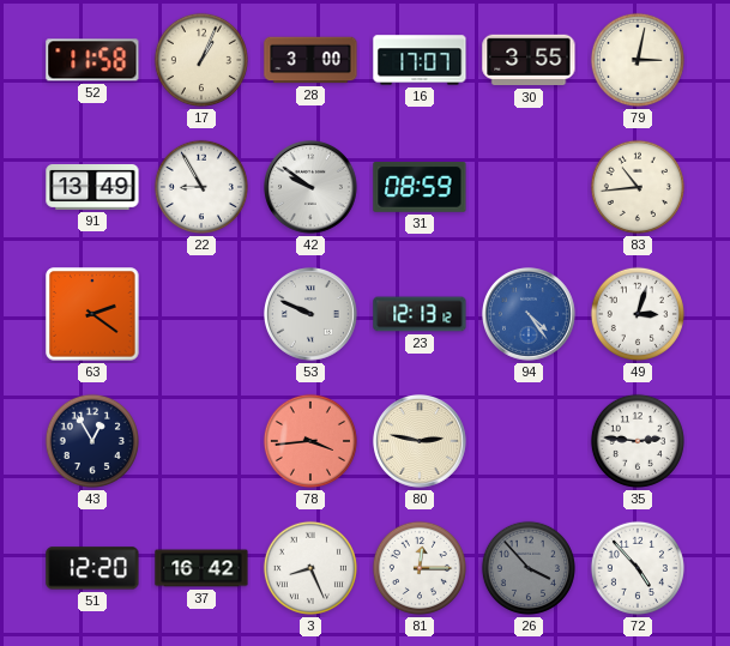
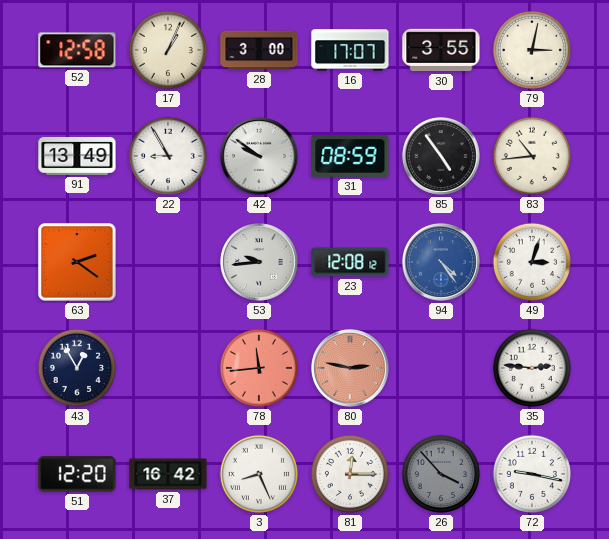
52: 11:58 -> 12:58 (77, 50)
85: none -> 4:54 (442, 157)
53: 9:49 -> 9:44 (260, 263)
23: 12:13 -> 12:08 (350, 262)
78: 3:44 -> 11:44 (259, 368)
80 dial: cream -> salmon (351, 369)
72: 4:53 -> 9:17 (532, 474)
